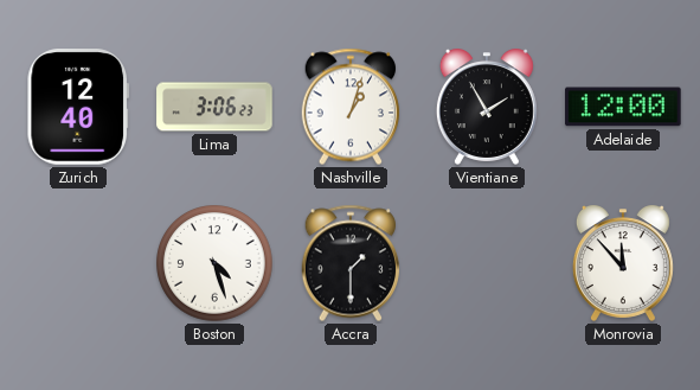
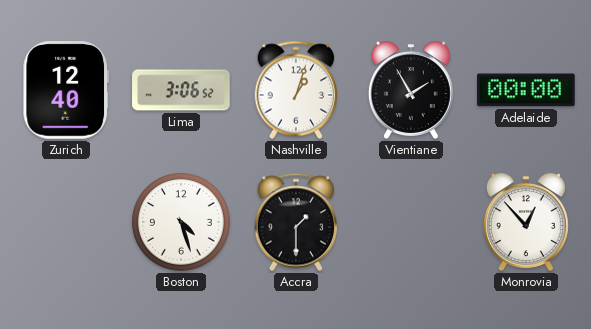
Lima: 3:06:23 -> 3:06:52 (181, 90)
Adelaide: 12:00 -> 00:00 (526, 90)
Monrovia: 11:53 -> 12:53 (526, 222)
